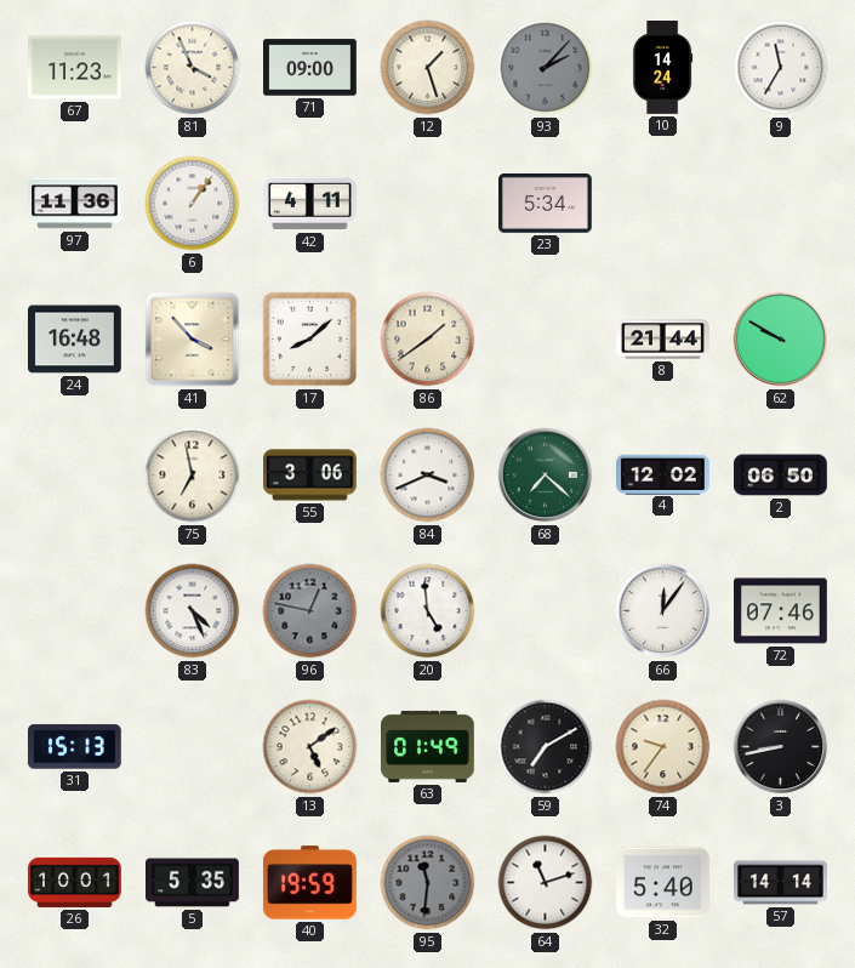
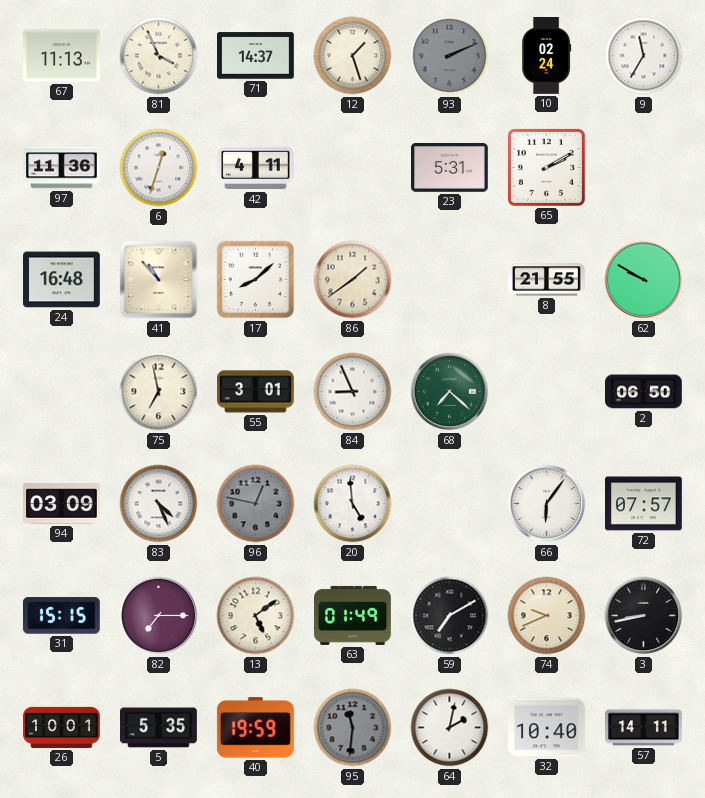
67: 11:23 -> 11:13 (62, 56)
71: 09:00 -> 14:37 (256, 56)
93: 2:07 -> 2:11 (450, 56)
10: 14:24 -> 02:24 (547, 56)
6: 1:06 -> 12:33 (159, 168)
23: 5:34 -> 5:31 (450, 168)
65: none -> 2:10 (546, 167)
41: 3:53 -> 10:53 (159, 280)
8: 21:44 -> 21:55 (547, 280)
55: 3:06 -> 3:01 (256, 392)
84: 3:41 -> 8:56 (353, 392)
4: 12:02 -> none (663, 474)
94: none -> 03:09 (62, 504)
66: 12:06 -> 6:06 (547, 504)
72: 07:46 -> 07:57 (644, 504)
31: 15:13 -> 15:15 (61, 616)
82: none -> 7:15 (159, 616)
74: 9:36 -> 9:41 (547, 616)
64: 11:12 -> 2:02 (450, 728)
32: 5:40 -> 10:40 (547, 728)
57: 14:14 -> 14:11 (644, 728)
